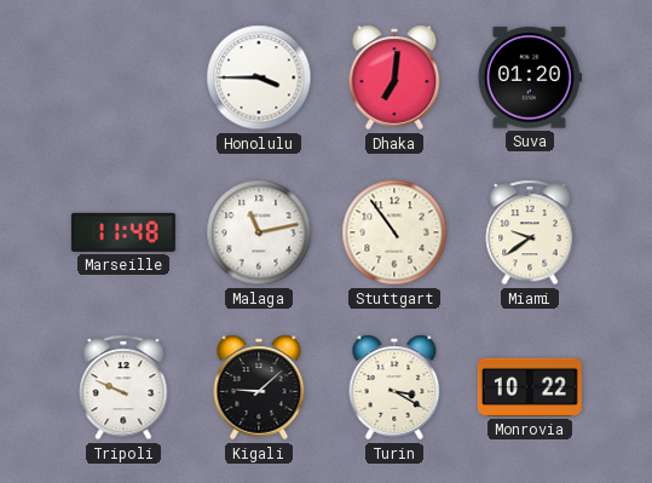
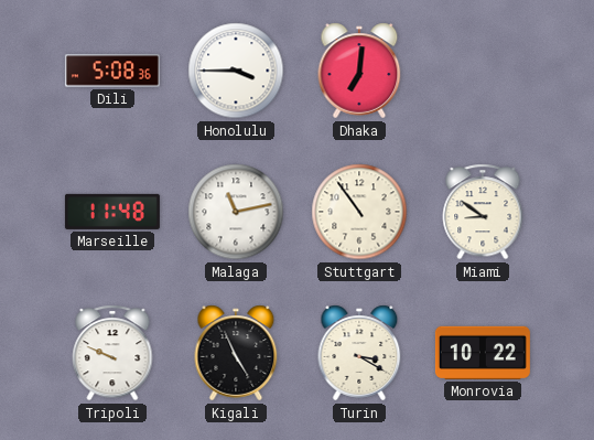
Dili: none -> 5:08 (112, 71)
Suva: 01:20 -> none (530, 77)
Miami: 9:39 -> 8:51 (483, 212)
Kigali: 9:08 -> 4:56 (236, 353)
